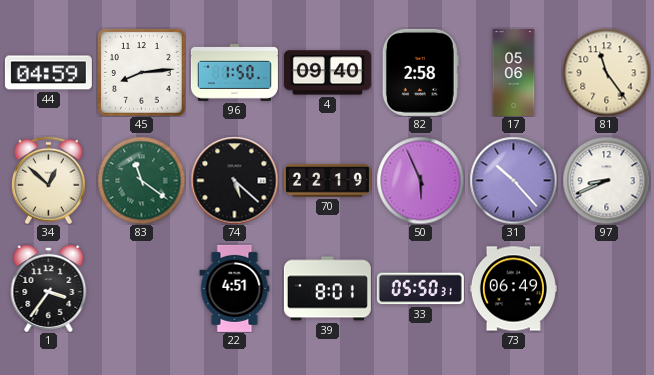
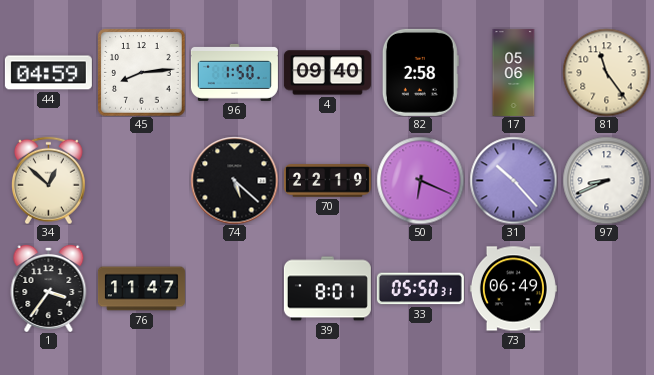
83: 11:21 -> none (141, 180)
50: 5:56 -> 6:19 (420, 180)
76: none -> 11:47 (141, 289)
22: 4:51 -> none (235, 288)
